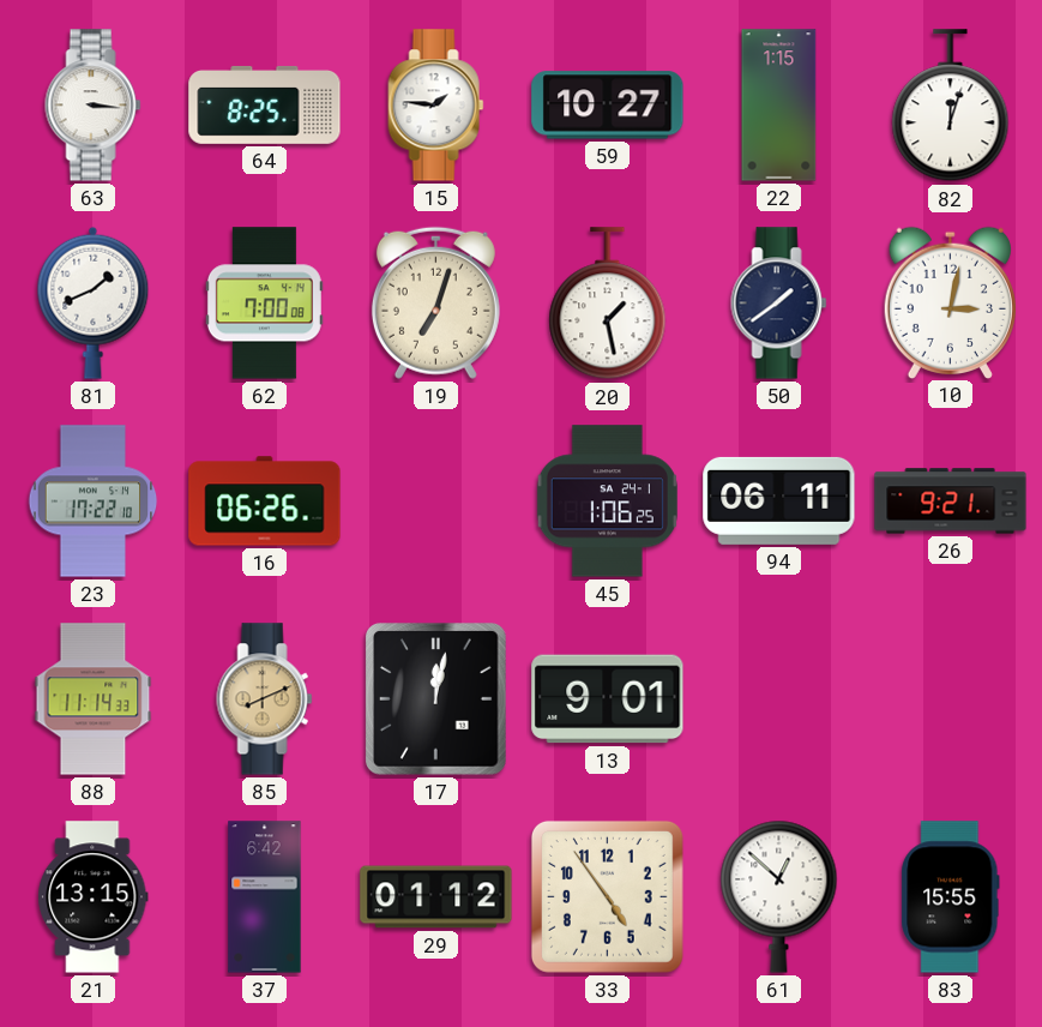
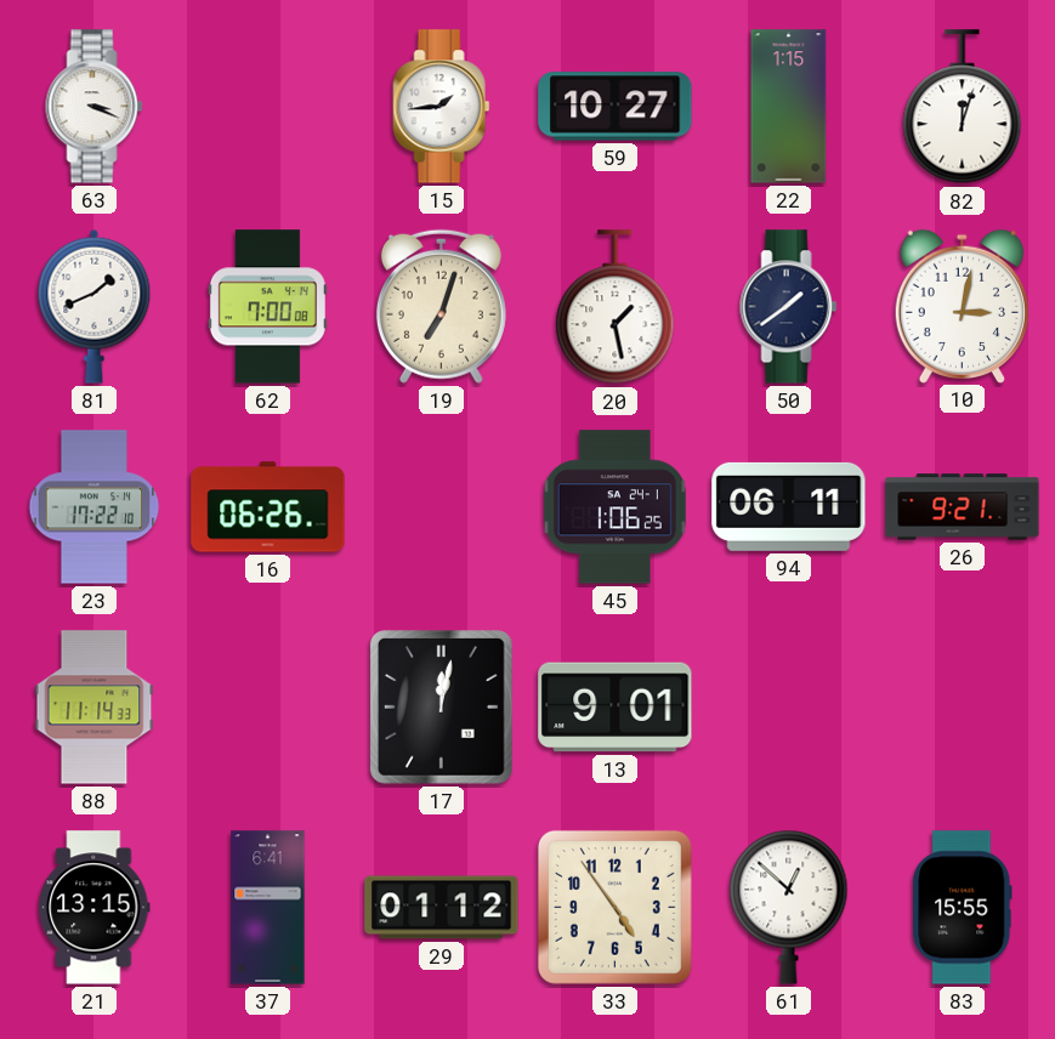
63: 3:16 -> 3:19 (95, 107)
64: 8:25 -> none (265, 106)
15: 1:46 -> 1:44 (442, 107)
85: 8:11 -> none (265, 699)
37: 6:42 -> 6:41 (268, 908)
